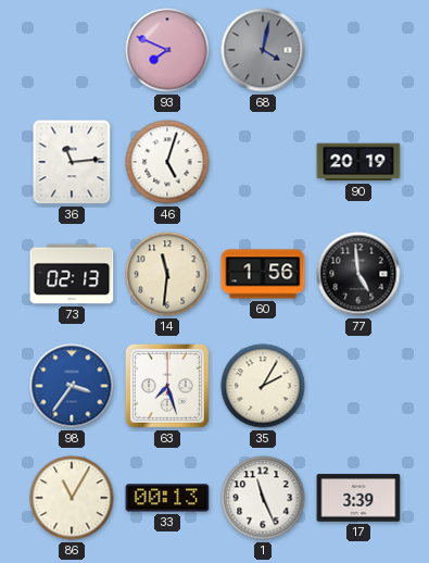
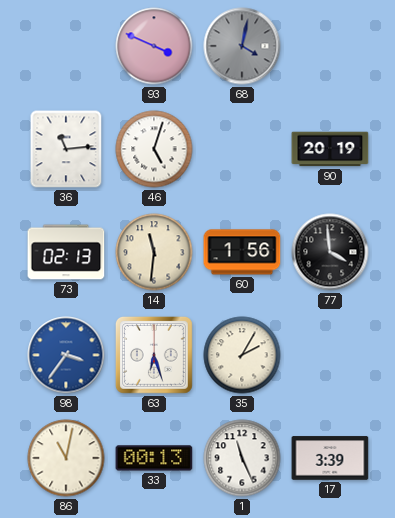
93: 7:49 -> 3:49 (154, 46)
77: 4:59 -> 3:59 (330, 252)
63: 7:27 -> 6:27 (154, 355)
86: 11:05 -> 11:02 (66, 458)
